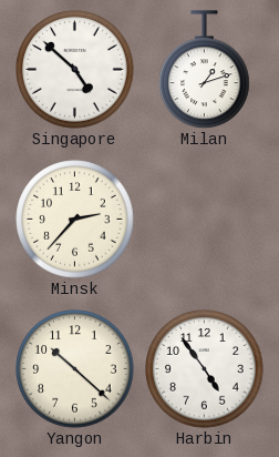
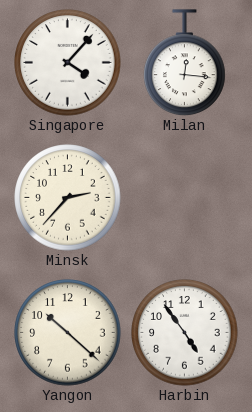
Singapore: 4:52 -> 4:07 (68, 63)
Milan: 1:12 -> 12:16 (185, 63)
